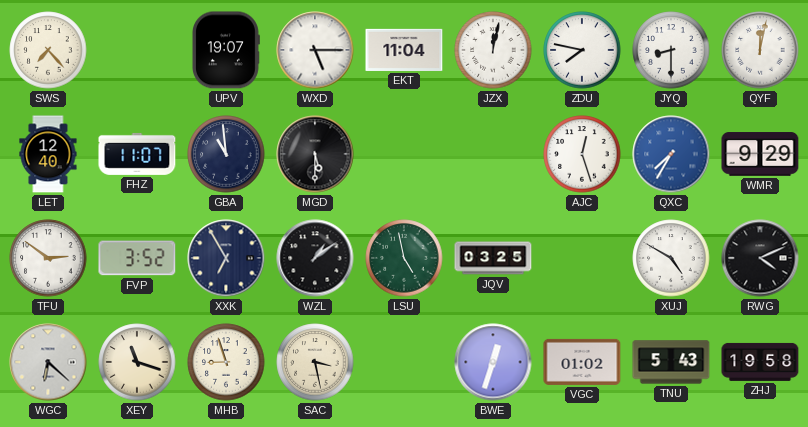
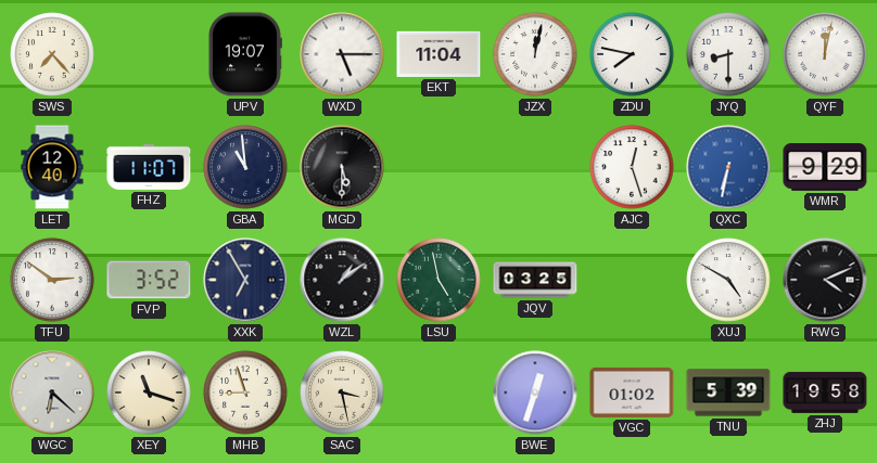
QXC: 7:35 -> 6:32 (728, 167)
TNU: 5:43 -> 5:39 (728, 393)
